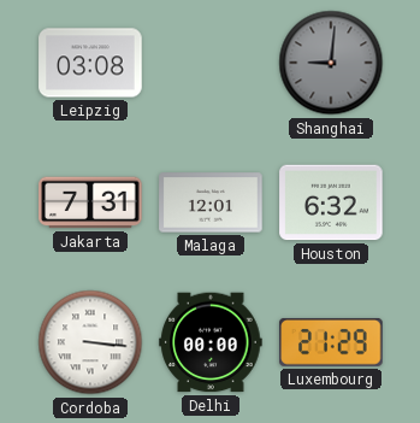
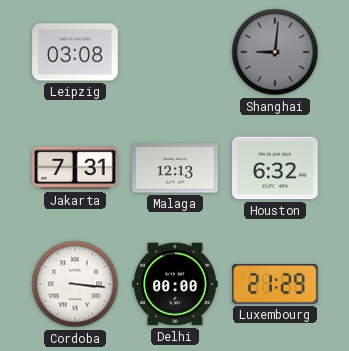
Malaga: 12:01 -> 12:13 (175, 168)
